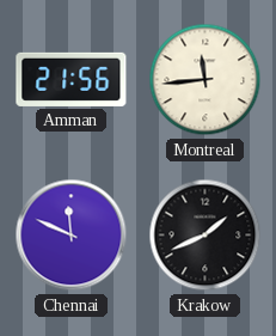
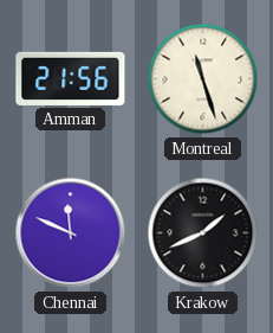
Montreal: 11:44 -> 11:27 (203, 79)
